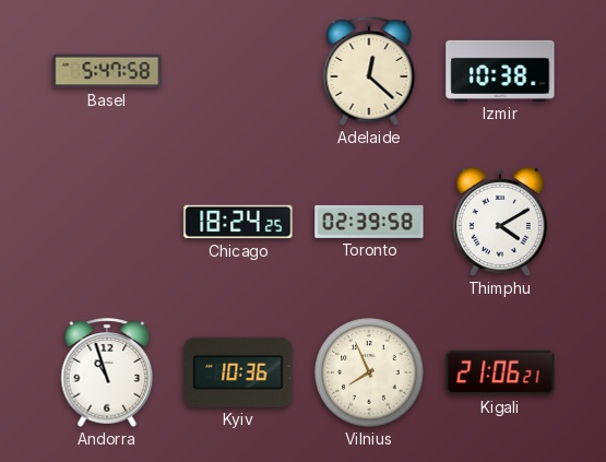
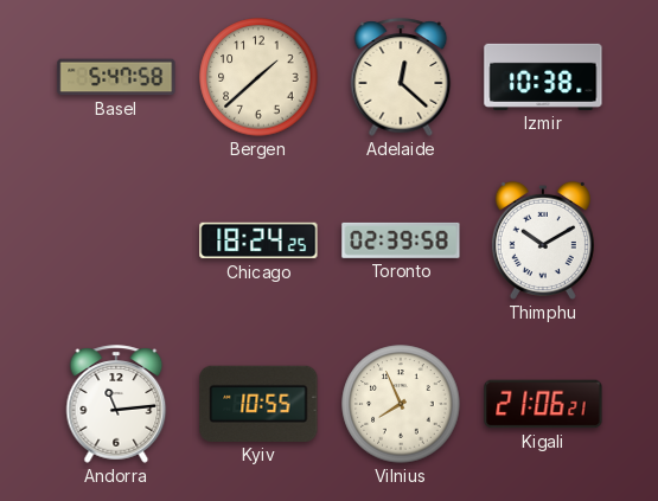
Bergen: none -> 1:38 (258, 77)
Thimphu: 4:10 -> 10:10 (543, 240)
Andorra: 10:57 -> 11:14 (116, 404)
Kyiv: 10:36 -> 10:55 (258, 404)
